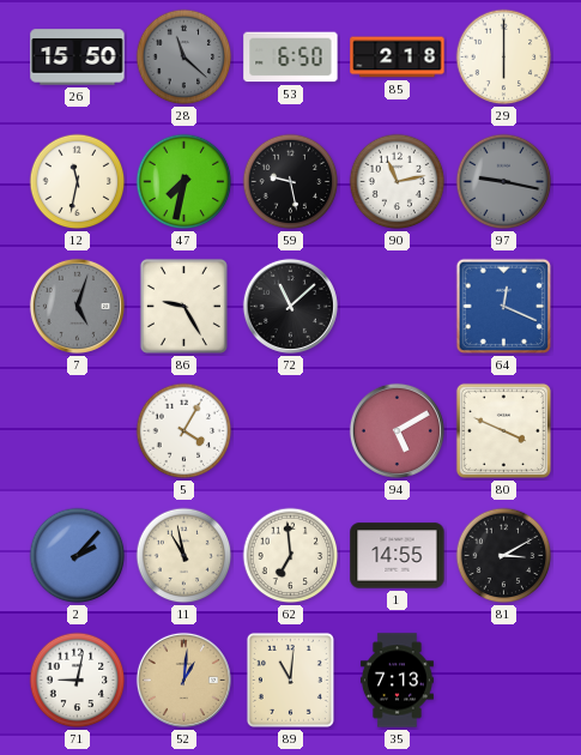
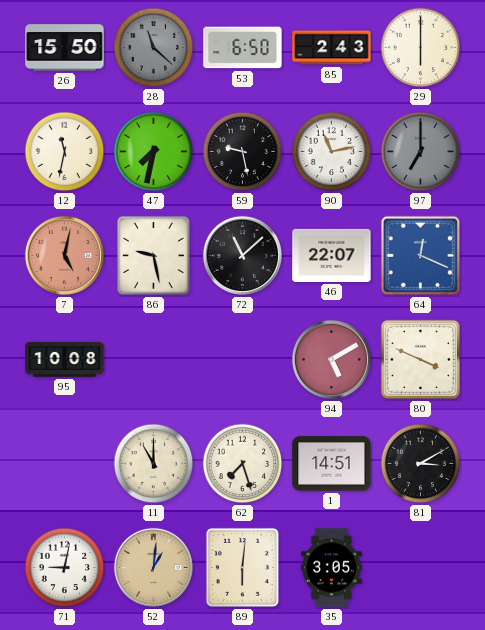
85: 2:18 -> 2:43 (332, 48)
97: 9:17 -> 7:00 (421, 152)
7: 5:03 -> 5:02 (64, 255)
7 dial: grey -> salmon (64, 255)
86: 9:25 -> 9:28 (153, 255)
46: none -> 22:07 (332, 255)
95: none -> 10:08 (65, 360)
5: 4:05 -> none (184, 431)
2: 2:07 -> none (78, 556)
11: 10:58 -> 11:00 (154, 464)
62: 6:59 -> 7:27 (243, 464)
1: 14:55 -> 14:51 (332, 464)
89: 11:01 -> 6:01 (242, 567)
35: 7:13 -> 3:05 (331, 568)
